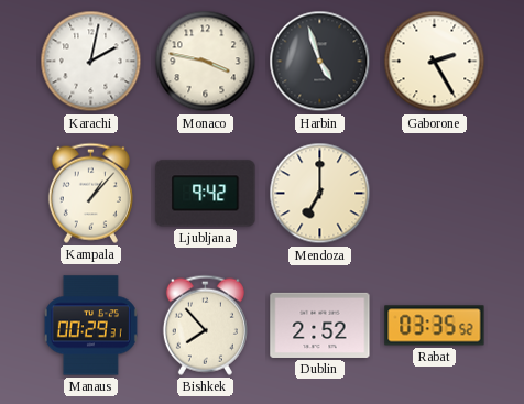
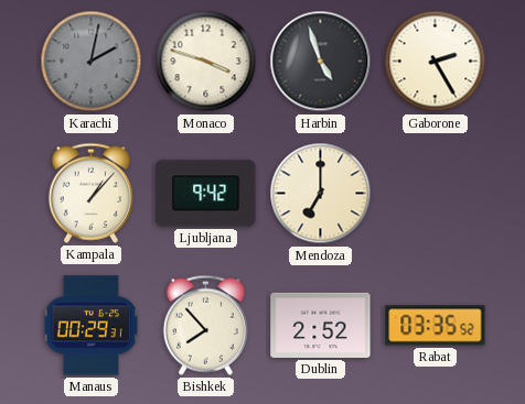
Karachi dial: white -> grey (92, 62)
Monaco: 3:47 -> 3:48 (206, 62)
